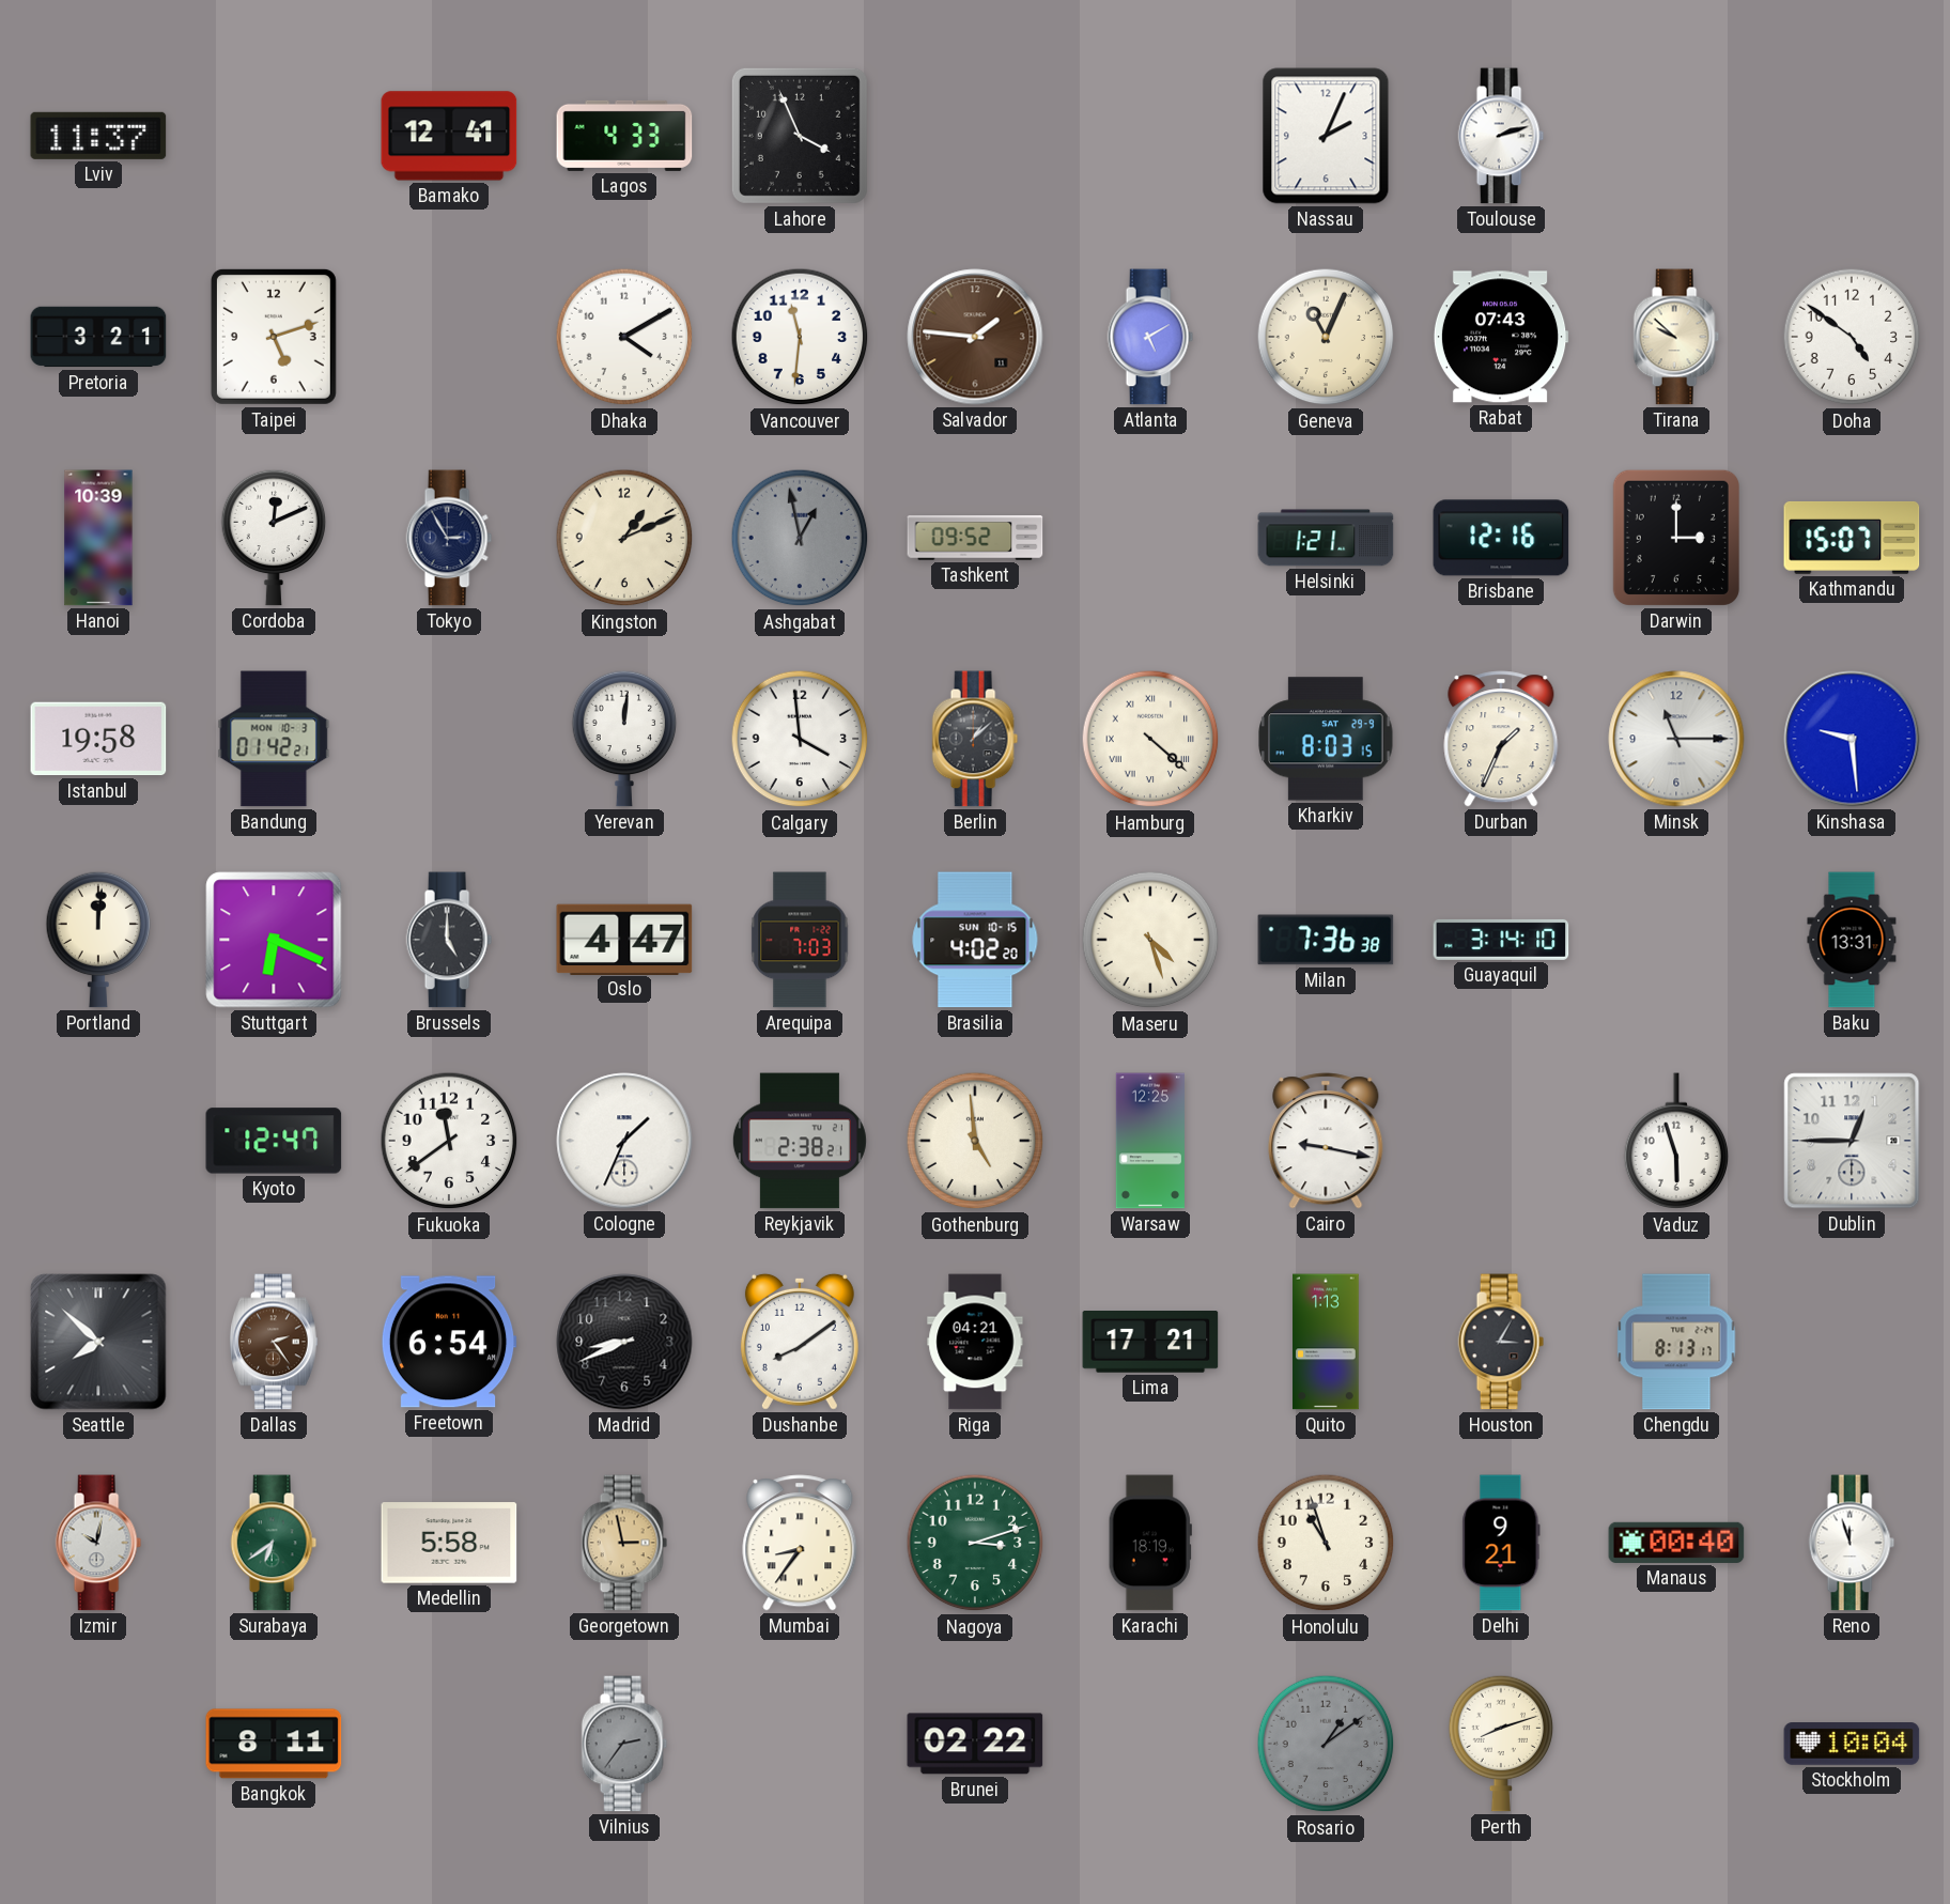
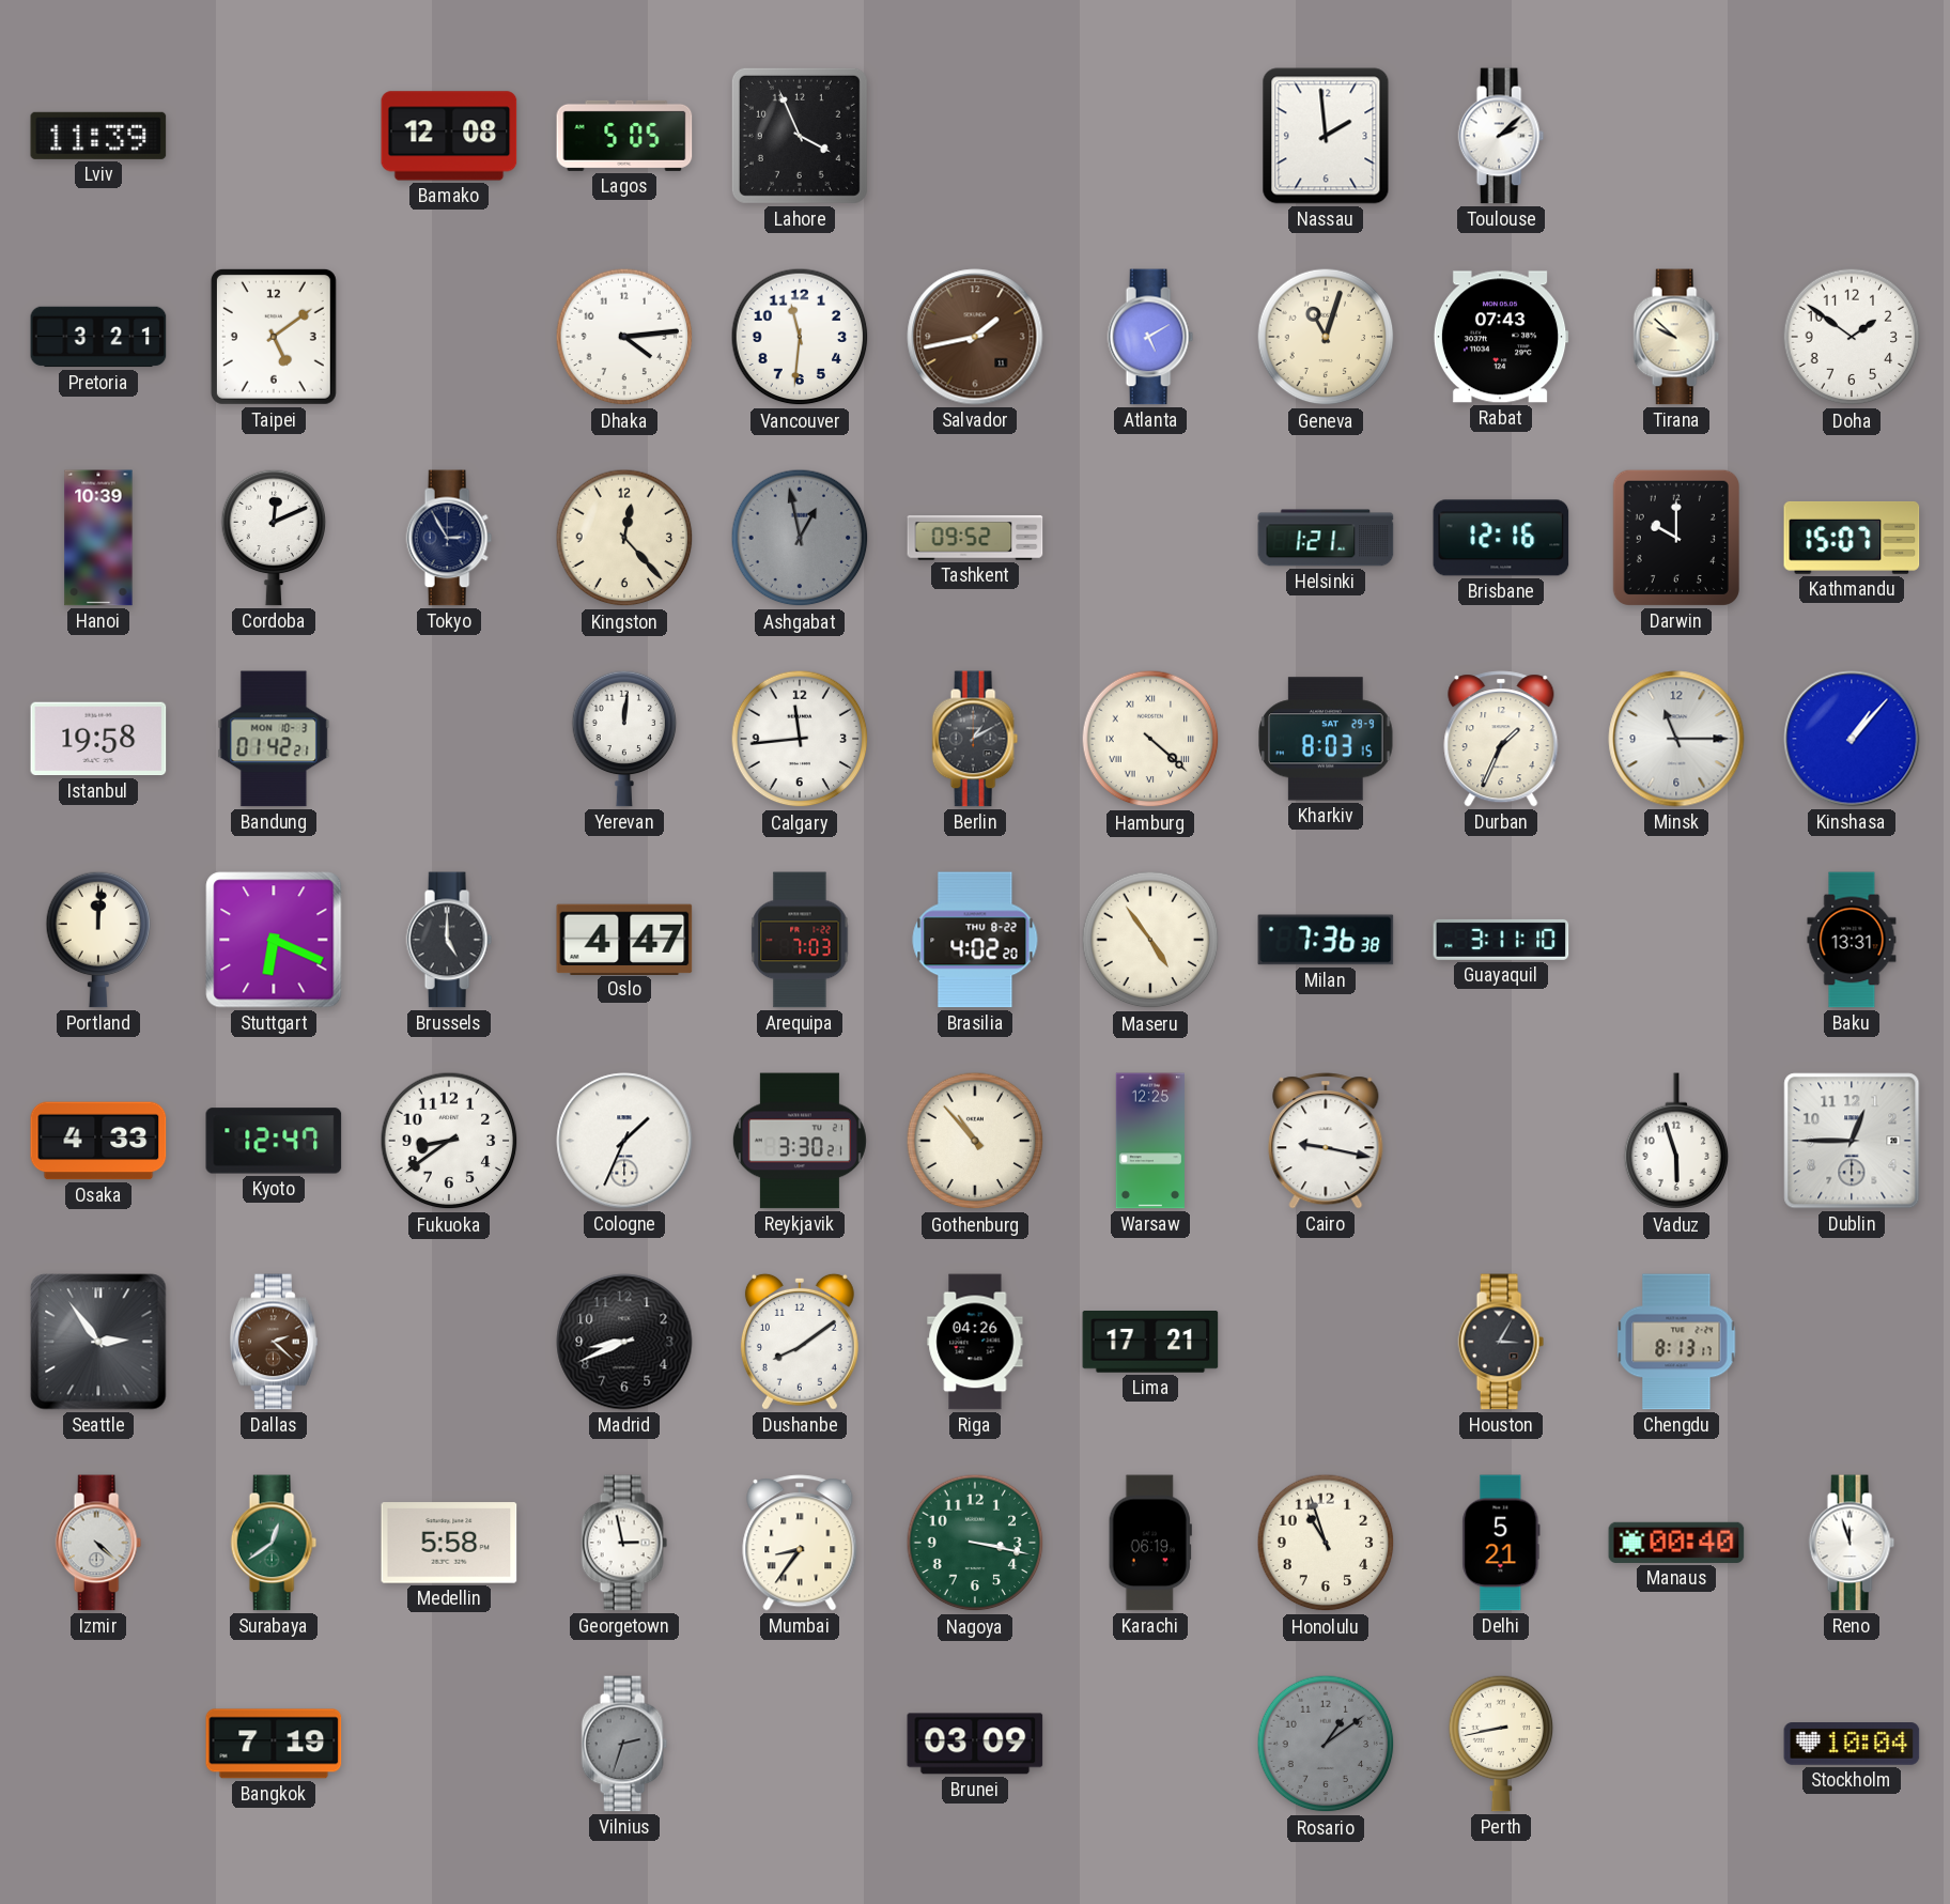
Lviv: 11:37 -> 11:39 (98, 136)
Bamako: 12:41 -> 12:08 (449, 136)
Lagos: 4:33 -> 5:05 (624, 136)
Nassau: 2:04 -> 1:59 (1326, 136)
Toulouse: 2:12 -> 2:08 (1501, 136)
Taipei: 5:12 -> 5:09 (274, 337)
Dhaka: 4:10 -> 4:14 (624, 337)
Salvador: 1:46 -> 1:43 (975, 337)
Geneva: 11:04 -> 11:03 (1326, 337)
Doha: 4:51 -> 1:51 (1852, 337)
Kingston: 1:11 -> 12:23 (624, 538)
Darwin: 3:00 -> 10:00 (1676, 538)
Calgary: 3:59 -> 11:44 (800, 739)
Berlin: 1:08 -> 1:10 (975, 739)
Kinshasa: 9:29 -> 1:07 (1852, 739)
Brasilia date: SUN 10-15 -> THU 8-22 (975, 940)
Maseru: 4:27 -> 4:54 (1150, 940)
Guayaquil: 3:14 -> 3:11 (1501, 940)
Osaka: none -> 4:33 (98, 1141)
Fukuoka: 11:39 -> 8:39 (449, 1141)
Reykjavik: 2:38 -> 3:30 (800, 1141)
Gothenburg: 4:59 -> 10:53 (975, 1141)
Seattle: 7:52 -> 2:54 (98, 1342)
Dallas: 2:24 -> 2:22 (274, 1342)
Freetown: 6:54 -> none (449, 1342)
Riga: 04:21 -> 04:26 (975, 1342)
Quito: 1:13 -> none (1326, 1342)
Izmir: 10:02 -> 4:22 (98, 1543)
Surabaya: 6:39 -> 12:39 (274, 1543)
Georgetown dial: champagne -> white (624, 1543)
Nagoya: 3:12 -> 3:17 (975, 1543)
Karachi: 18:19 -> 06:19 (1150, 1543)
Delhi: 9:21 -> 5:21 (1501, 1543)
Bangkok: 8:11 -> 7:19 (274, 1744)
Vilnius: 2:36 -> 2:33 (624, 1744)
Brunei: 02:22 -> 03:09 (975, 1744)
Perth: 8:12 -> 8:43 (1501, 1744)
